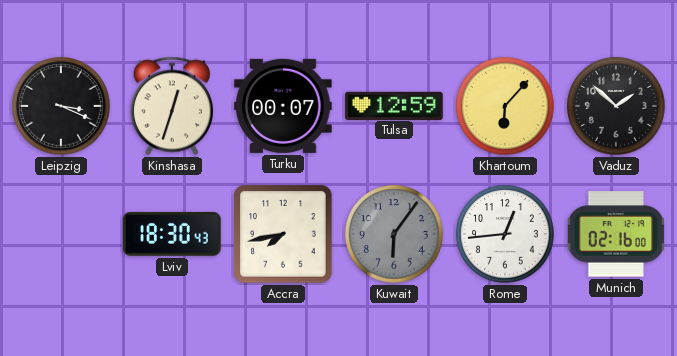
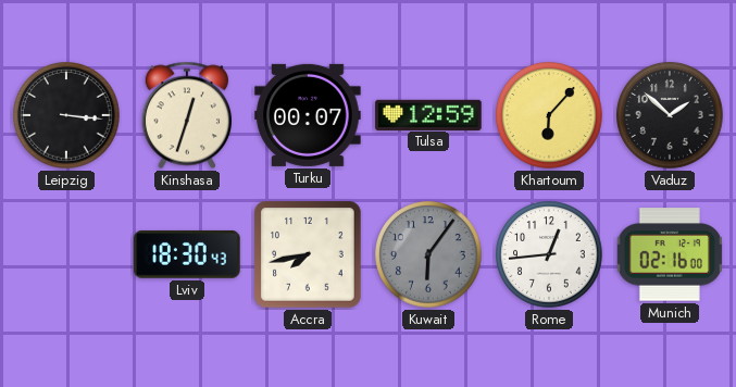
Leipzig: 3:19 -> 3:16 (66, 115)
